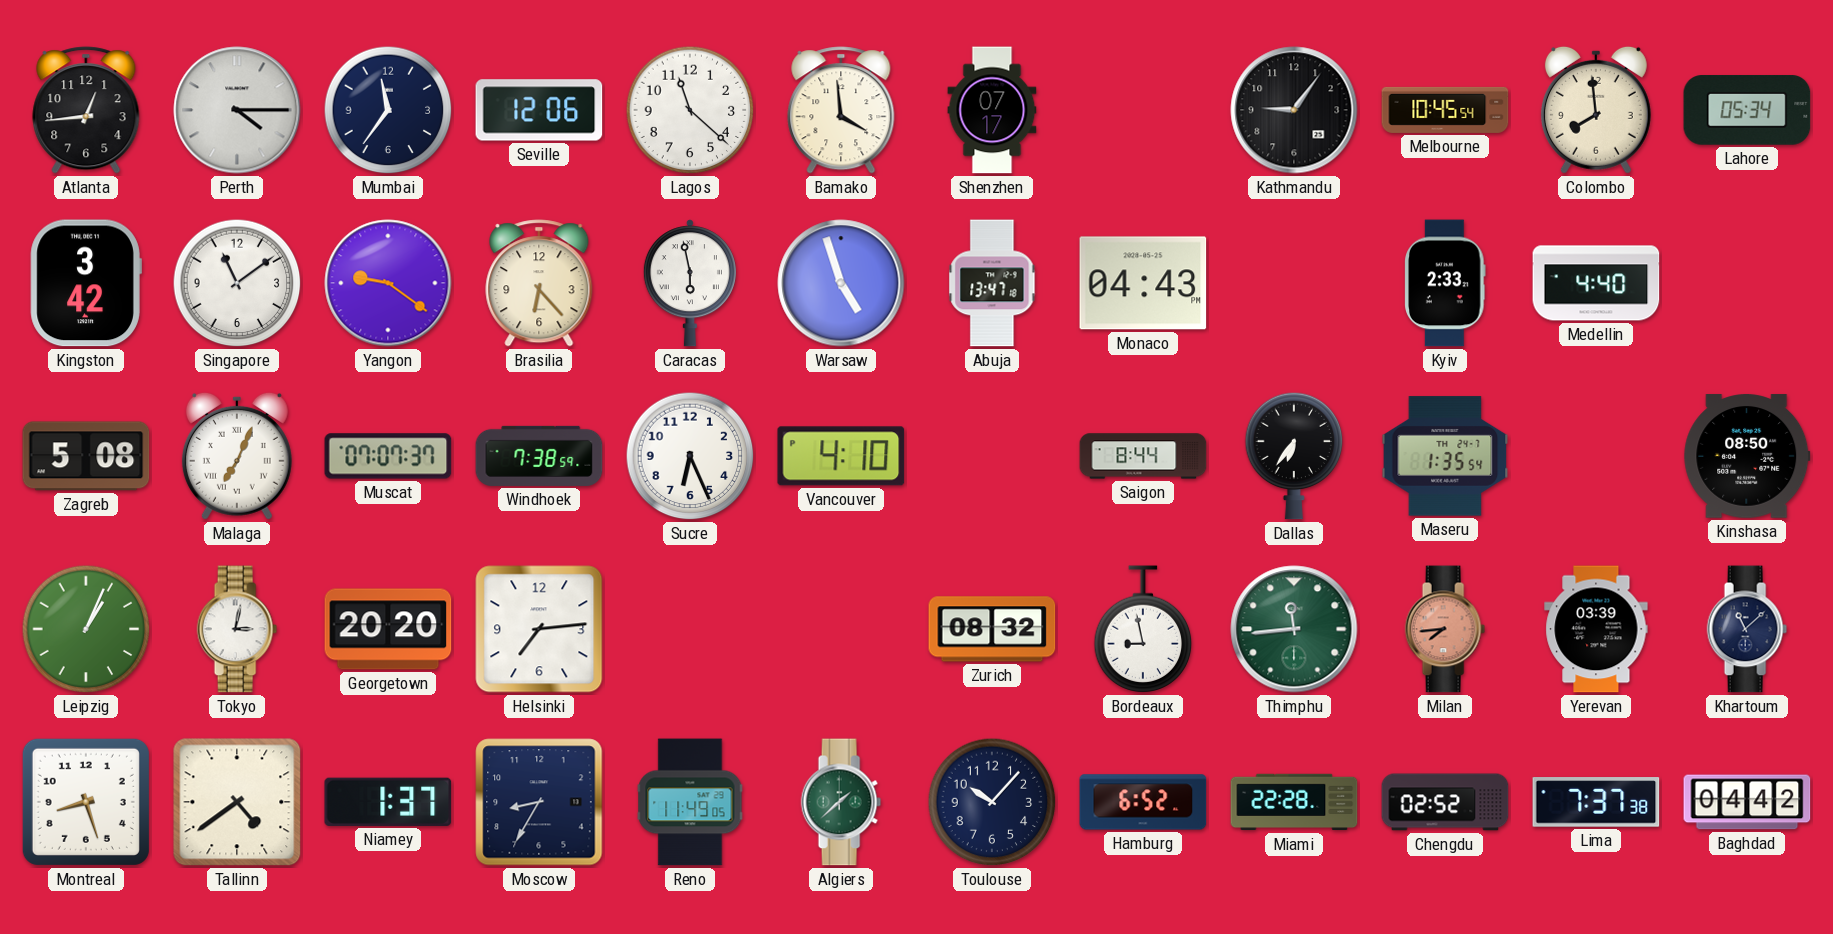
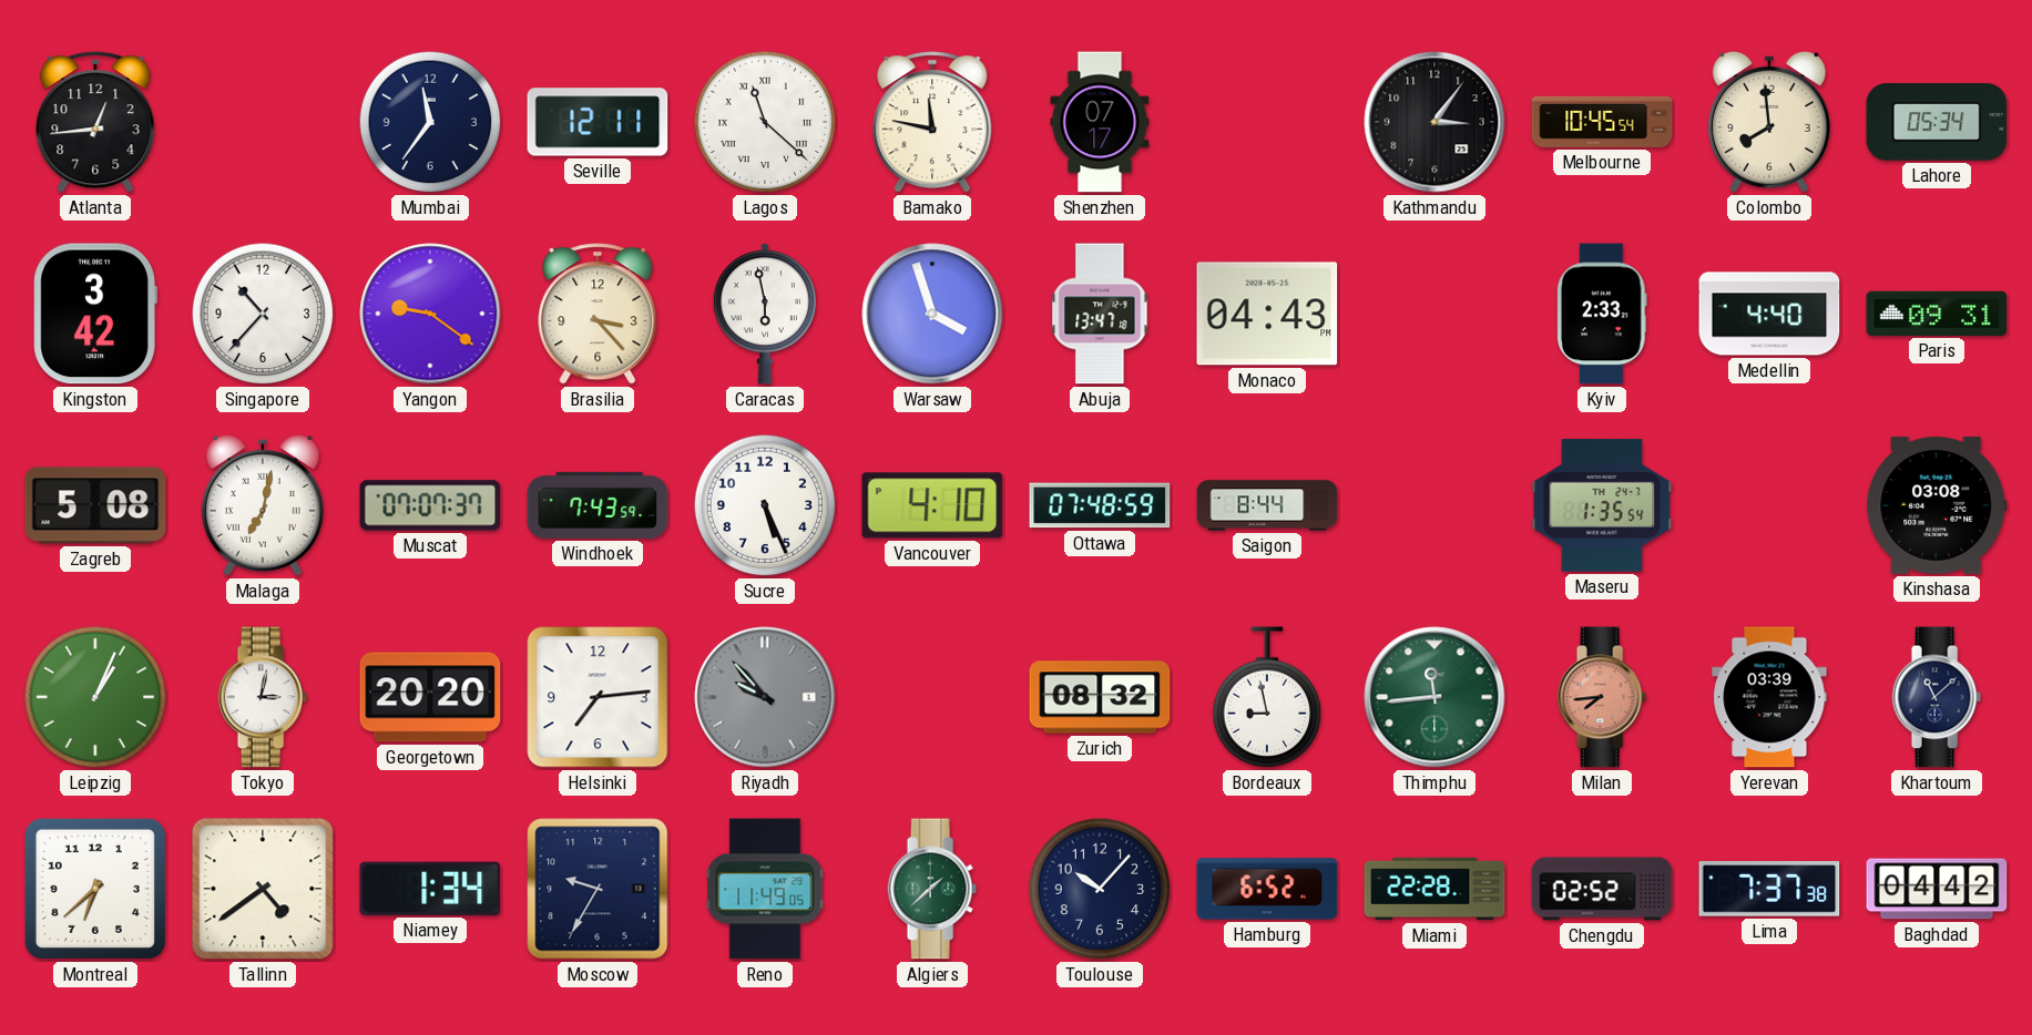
Perth: 4:15 -> none (237, 110)
Seville: 12:06 -> 12:11 (598, 122)
Lagos numerals: Arabic -> Roman (765, 122)
Bamako: 3:59 -> 11:47 (932, 122)
Kathmandu: 9:06 -> 3:06 (1434, 122)
Singapore: 11:09 -> 10:37 (263, 314)
Brasilia: 6:23 -> 3:23 (598, 314)
Warsaw: 4:57 -> 3:57 (932, 314)
Paris: none -> 09:31 (1937, 314)
Malaga: 7:04 -> 7:02 (263, 505)
Windhoek: 7:38 -> 7:43 (598, 505)
Sucre: 6:26 -> 5:26 (765, 505)
Ottawa: none -> 07:48 (1100, 505)
Dallas: 6:36 -> none (1294, 456)
Kinshasa: 08:50 -> 03:08 (1937, 505)
Riyadh: none -> 9:53 (765, 697)
Montreal: 8:27 -> 6:38 (95, 889)
Niamey: 1:37 -> 1:34 (430, 889)
Moscow: 8:35 -> 9:35 (598, 889)
